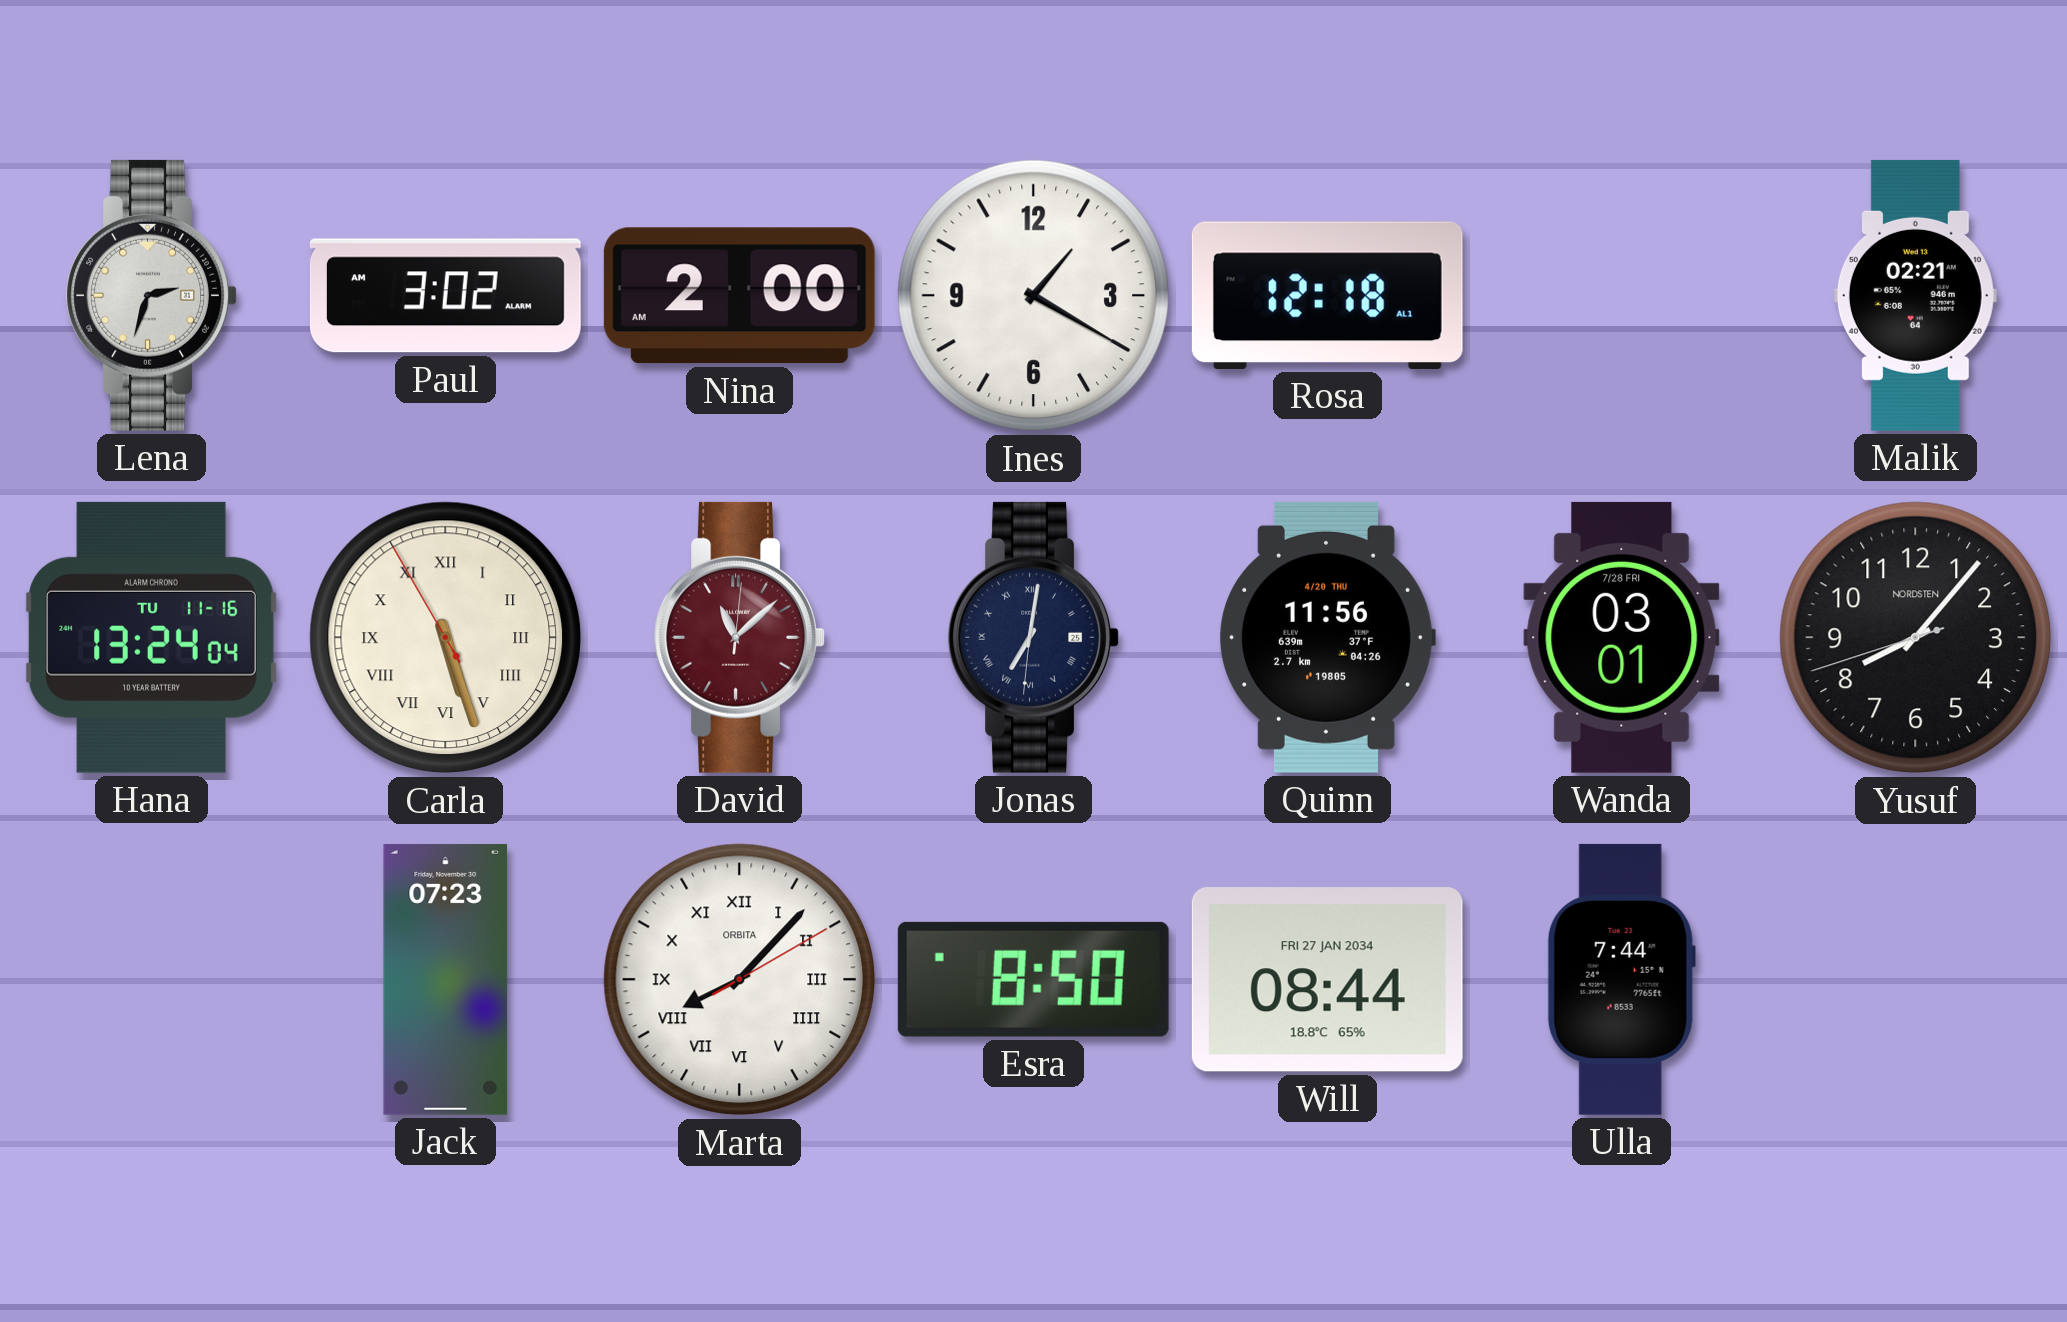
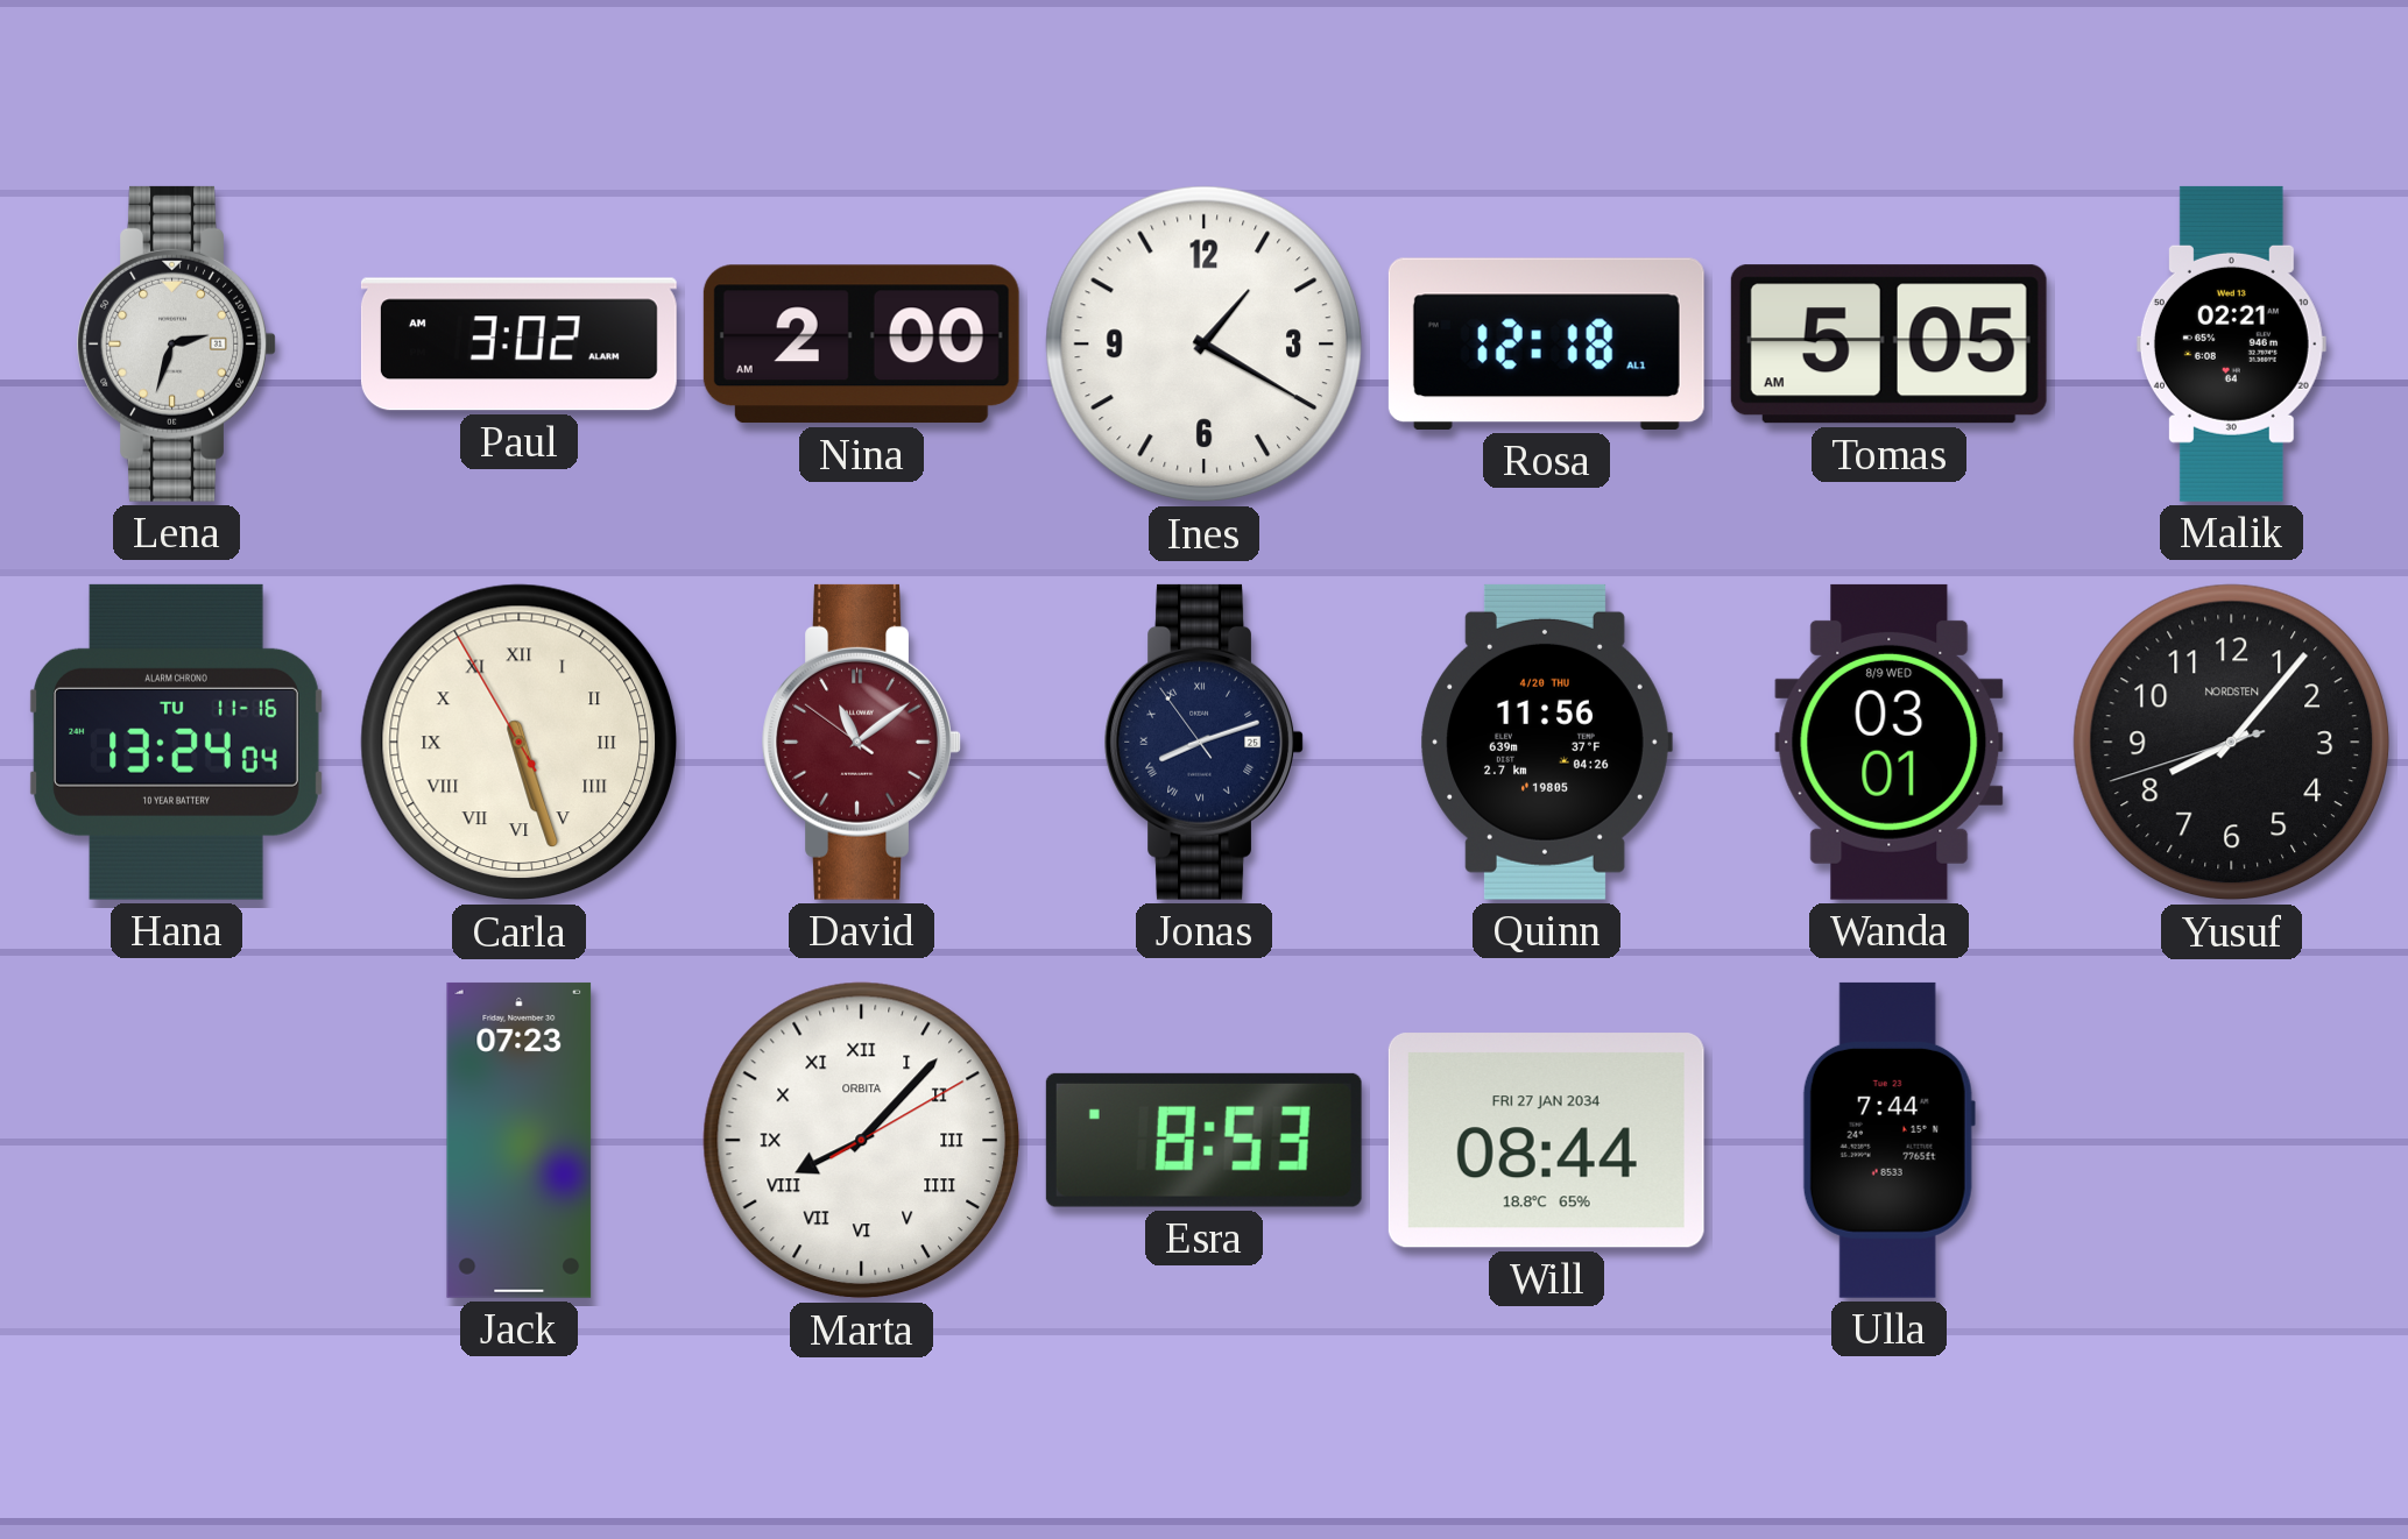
Tomas: none -> 5:05 (1888, 345)
David: 11:08:01 -> 11:08:51 (861, 742)
Jonas: 7:01 -> 8:11 (1203, 742)
Wanda date: 7/28 FRI -> 8/9 WED (1890, 742)
Esra: 8:50 -> 8:53 (1203, 1140)
